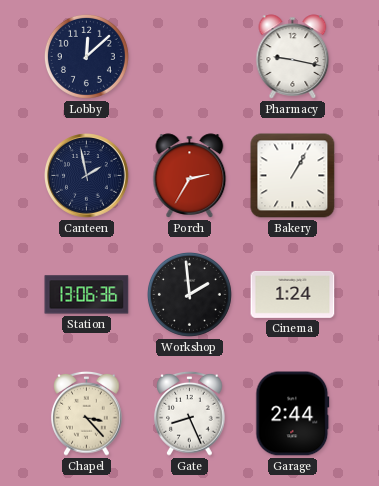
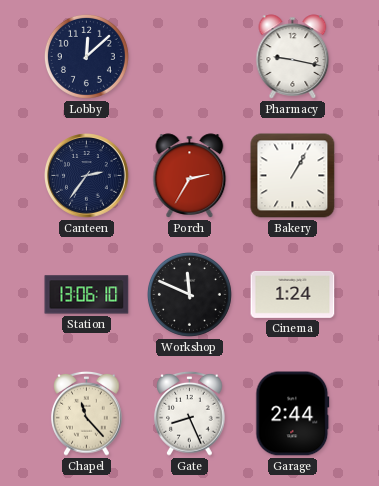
Canteen: 1:58 -> 2:36 (87, 176)
Station: 13:06:36 -> 13:06:10 (87, 295)
Workshop: 1:59 -> 11:49 (189, 294)
Chapel: 3:23 -> 11:23 (87, 413)
